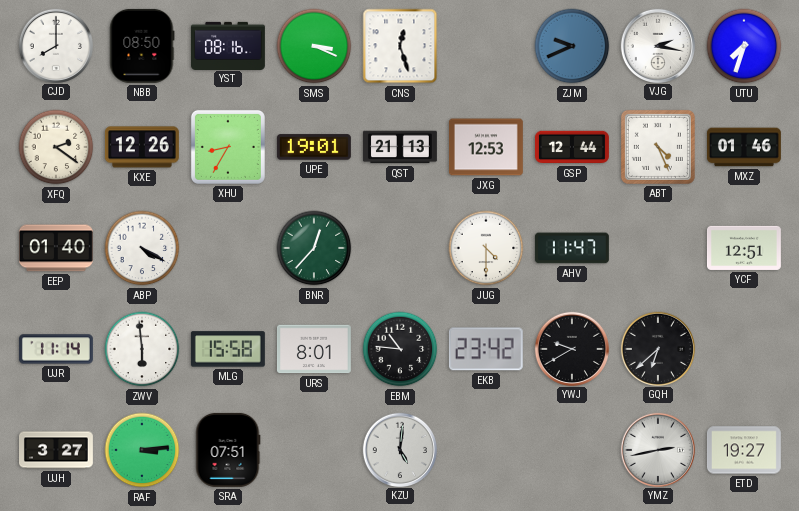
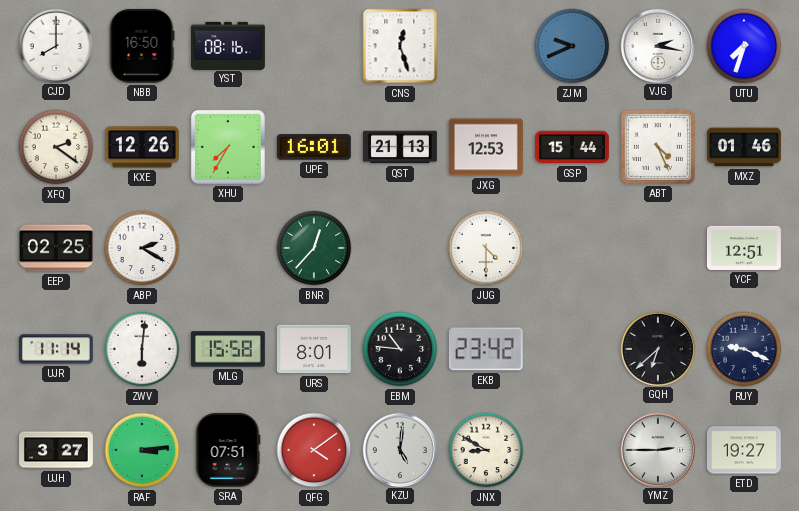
NBB: 08:50 -> 16:50 (142, 46)
SMS: 3:19 -> none (314, 46)
XHU: 8:35 -> 7:35 (228, 147)
UPE: 19:01 -> 16:01 (314, 147)
GSP: 12:44 -> 15:44 (572, 147)
EEP: 01:40 -> 02:25 (56, 248)
ABP: 4:20 -> 2:20 (142, 248)
AHV: 11:47 -> none (572, 248)
ZWV: 5:59 -> 6:01 (142, 349)
YWJ: 9:40 -> none (571, 348)
RUY: none -> 9:19 (744, 349)
QFG: none -> 4:09 (314, 450)
JNX: none -> 8:50 (486, 450)
YMZ: 2:43 -> 2:45 (657, 449)
